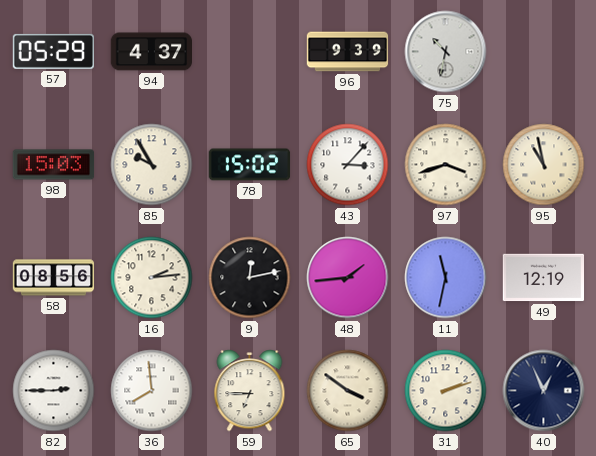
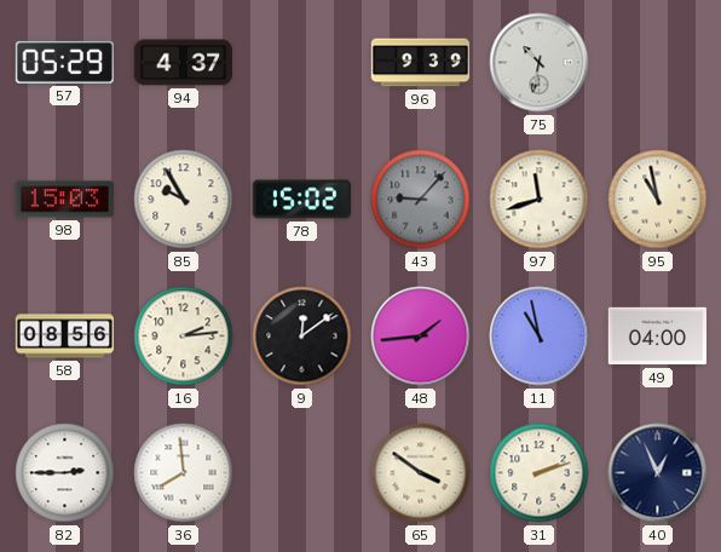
43: 3:07 -> 9:07 (421, 200)
43 dial: white -> grey (421, 200)
97: 3:42 -> 11:42 (540, 200)
9: 12:13 -> 12:09 (302, 337)
11: 11:32 -> 10:58 (540, 337)
49: 12:19 -> 04:00 (658, 337)
59: 6:45 -> none (250, 391)
